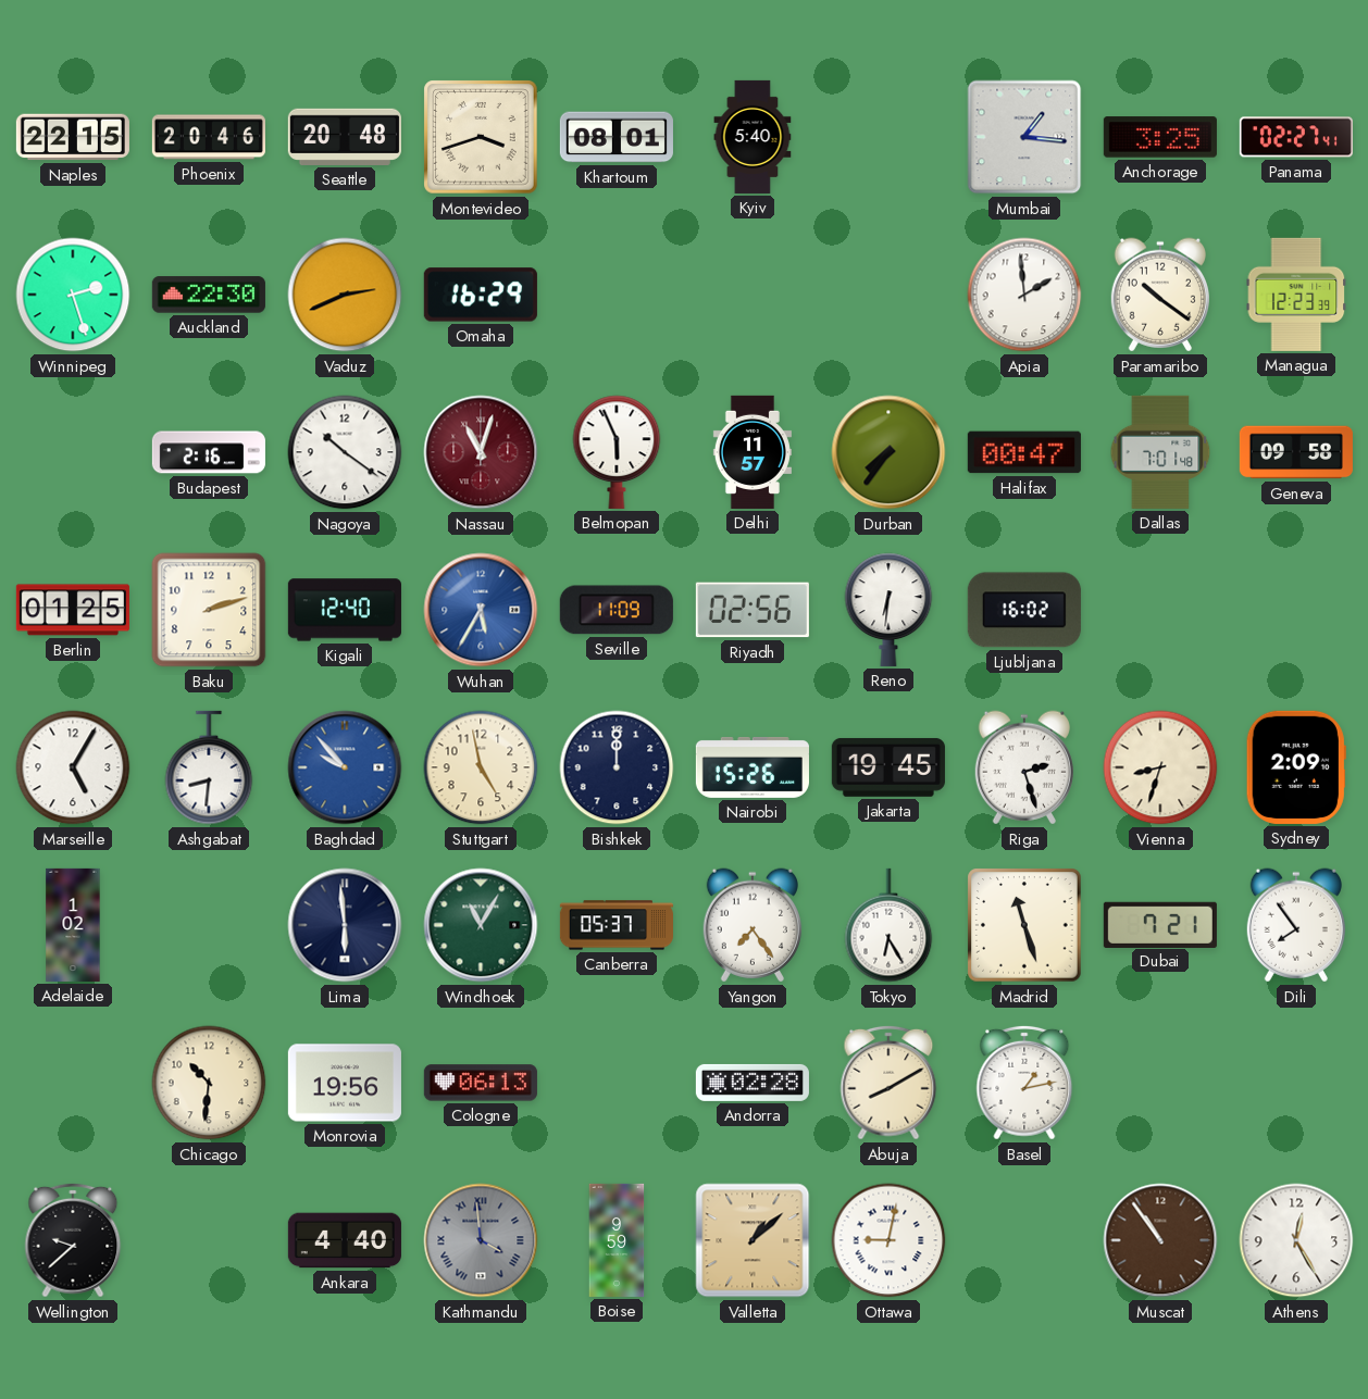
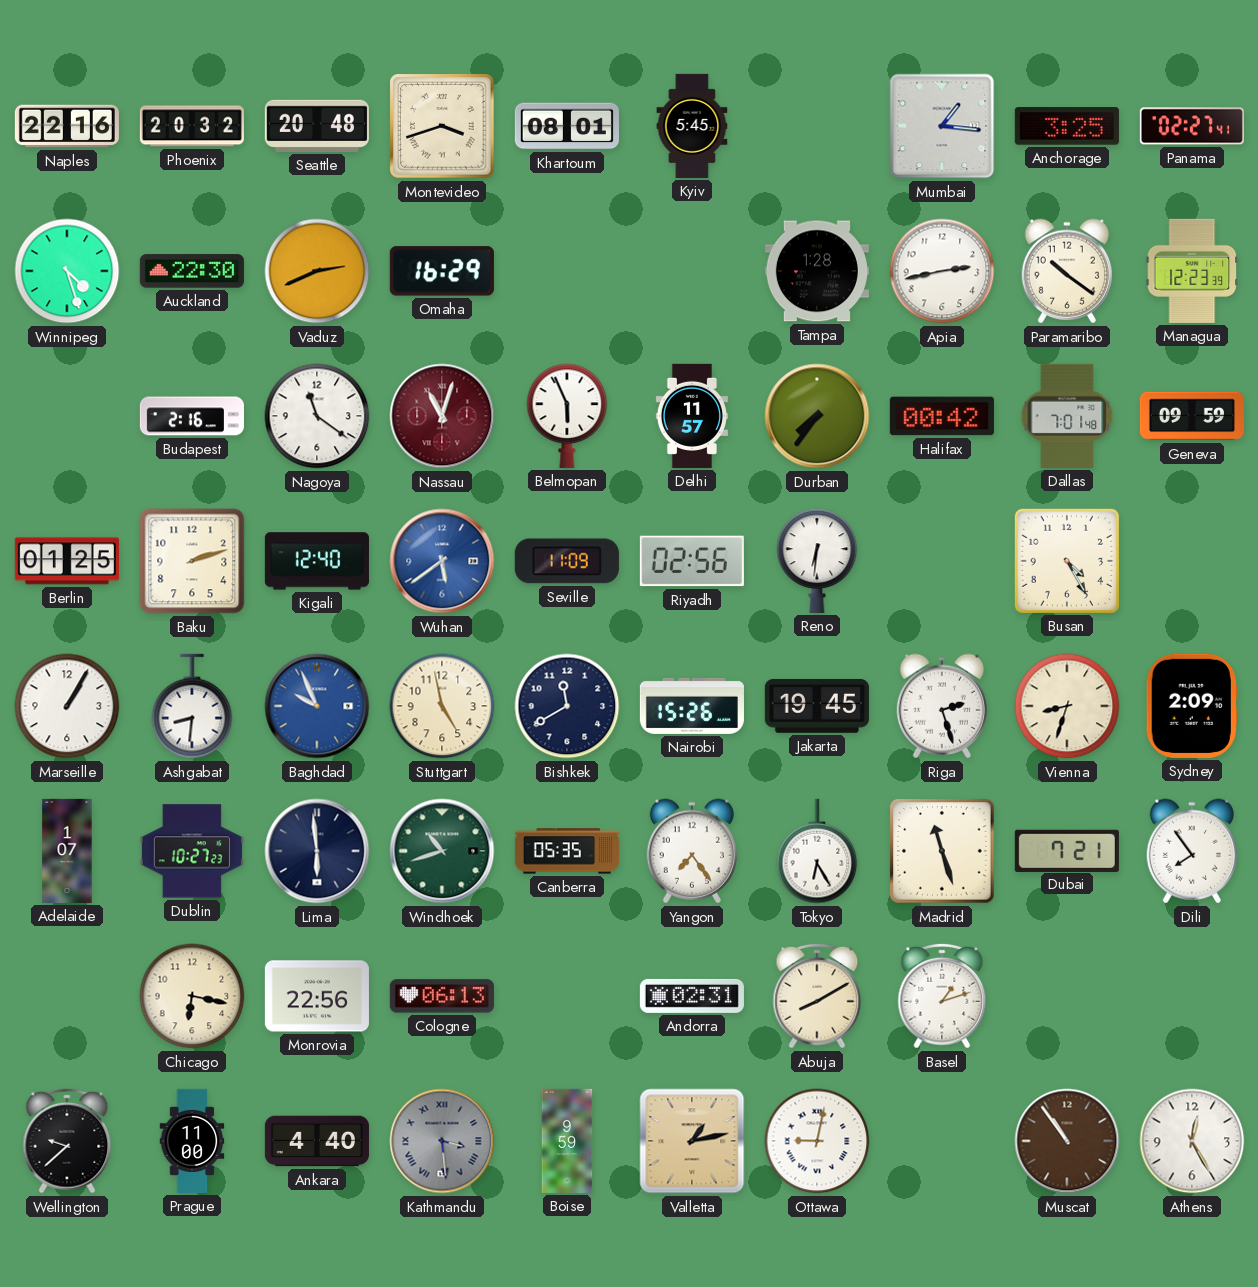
Naples: 22:15 -> 22:16 (67, 126)
Phoenix: 20:46 -> 20:32 (192, 126)
Kyiv: 5:40 -> 5:45 (692, 126)
Winnipeg: 2:27 -> 4:27 (67, 271)
Tampa: none -> 1:28 (817, 271)
Apia: 1:59 -> 2:43 (942, 271)
Nagoya: 10:21 -> 11:21 (317, 416)
Halifax: 00:47 -> 00:42 (942, 416)
Geneva: 09:58 -> 09:59 (1192, 416)
Wuhan: 5:35 -> 5:39 (442, 561)
Ljubljana: 16:02 -> none (1024, 610)
Busan: none -> 4:25 (1067, 561)
Marseille: 5:05 -> 1:05 (67, 706)
Baghdad: 9:53 -> 9:56 (317, 706)
Bishkek: 12:00 -> 11:40 (567, 706)
Adelaide: 1:02 -> 1:07 (67, 851)
Dublin: none -> 10:27 (192, 851)
Windhoek: 11:05 -> 10:42 (442, 851)
Canberra: 05:37 -> 05:35 (567, 851)
Chicago: 10:31 -> 6:17 (192, 996)
Monrovia: 19:56 -> 22:56 (317, 996)
Andorra: 02:28 -> 02:31 (692, 996)
Basel: 1:13 -> 1:12 (942, 996)
Prague: none -> 11:00 (192, 1141)
Kathmandu: 3:59 -> 3:29 (442, 1141)
Valletta: 1:08 -> 1:13 (692, 1141)
